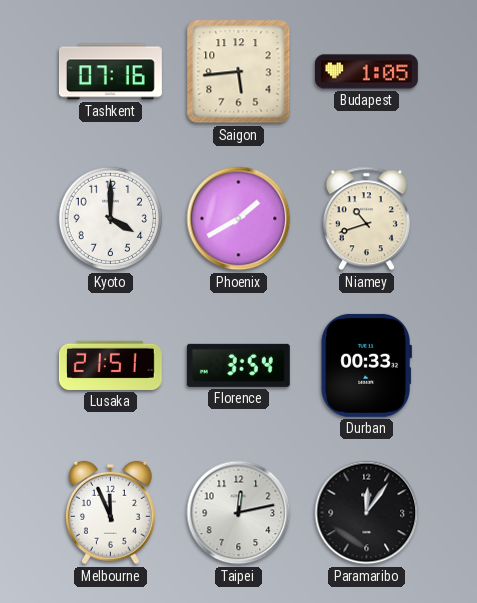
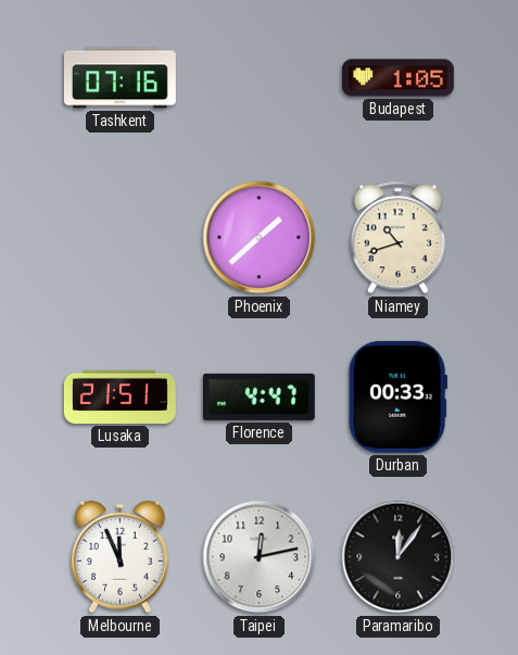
Saigon: 5:44 -> none (239, 72)
Kyoto: 4:00 -> none (111, 219)
Phoenix: 1:40 -> 1:38 (260, 238)
Florence: 3:54 -> 4:47 (258, 396)
